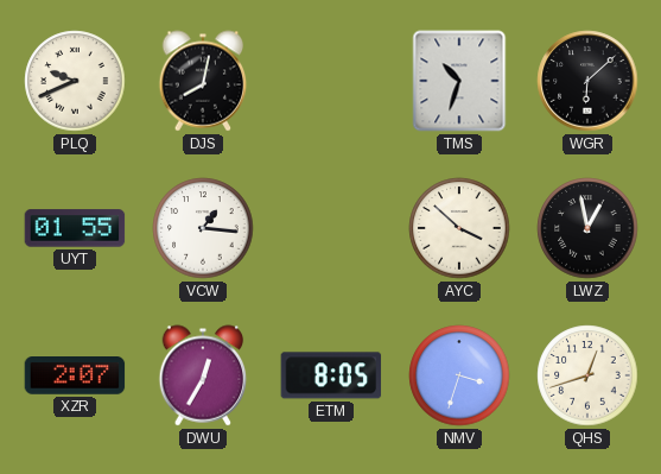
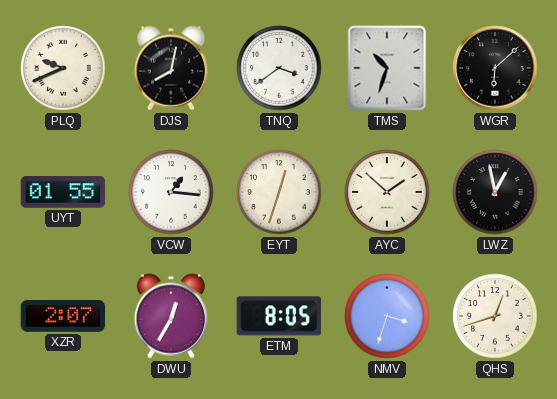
TNQ: none -> 3:39 (279, 68)
EYT: none -> 12:33 (279, 192)
AYC: 3:52 -> 1:52 (387, 192)
